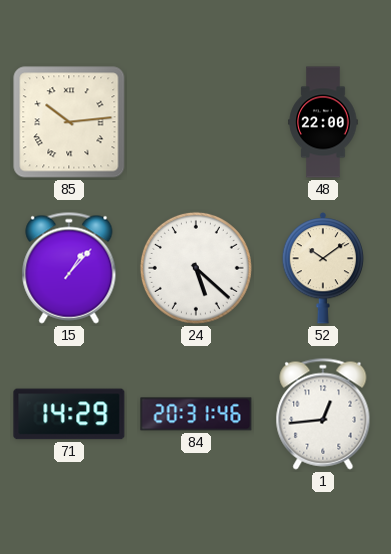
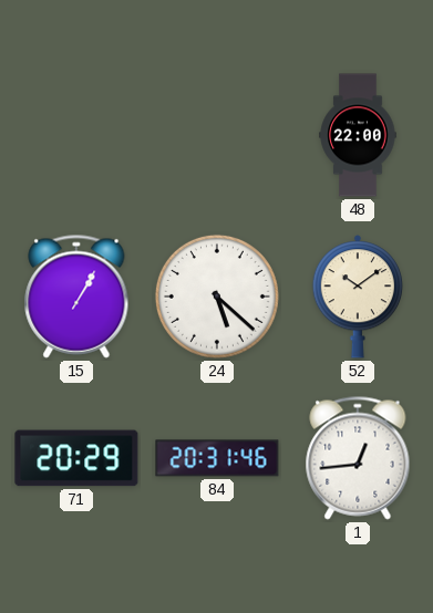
85: 10:14 -> none (69, 122)
15: 1:07 -> 1:05 (76, 297)
71: 14:29 -> 20:29 (76, 458)
